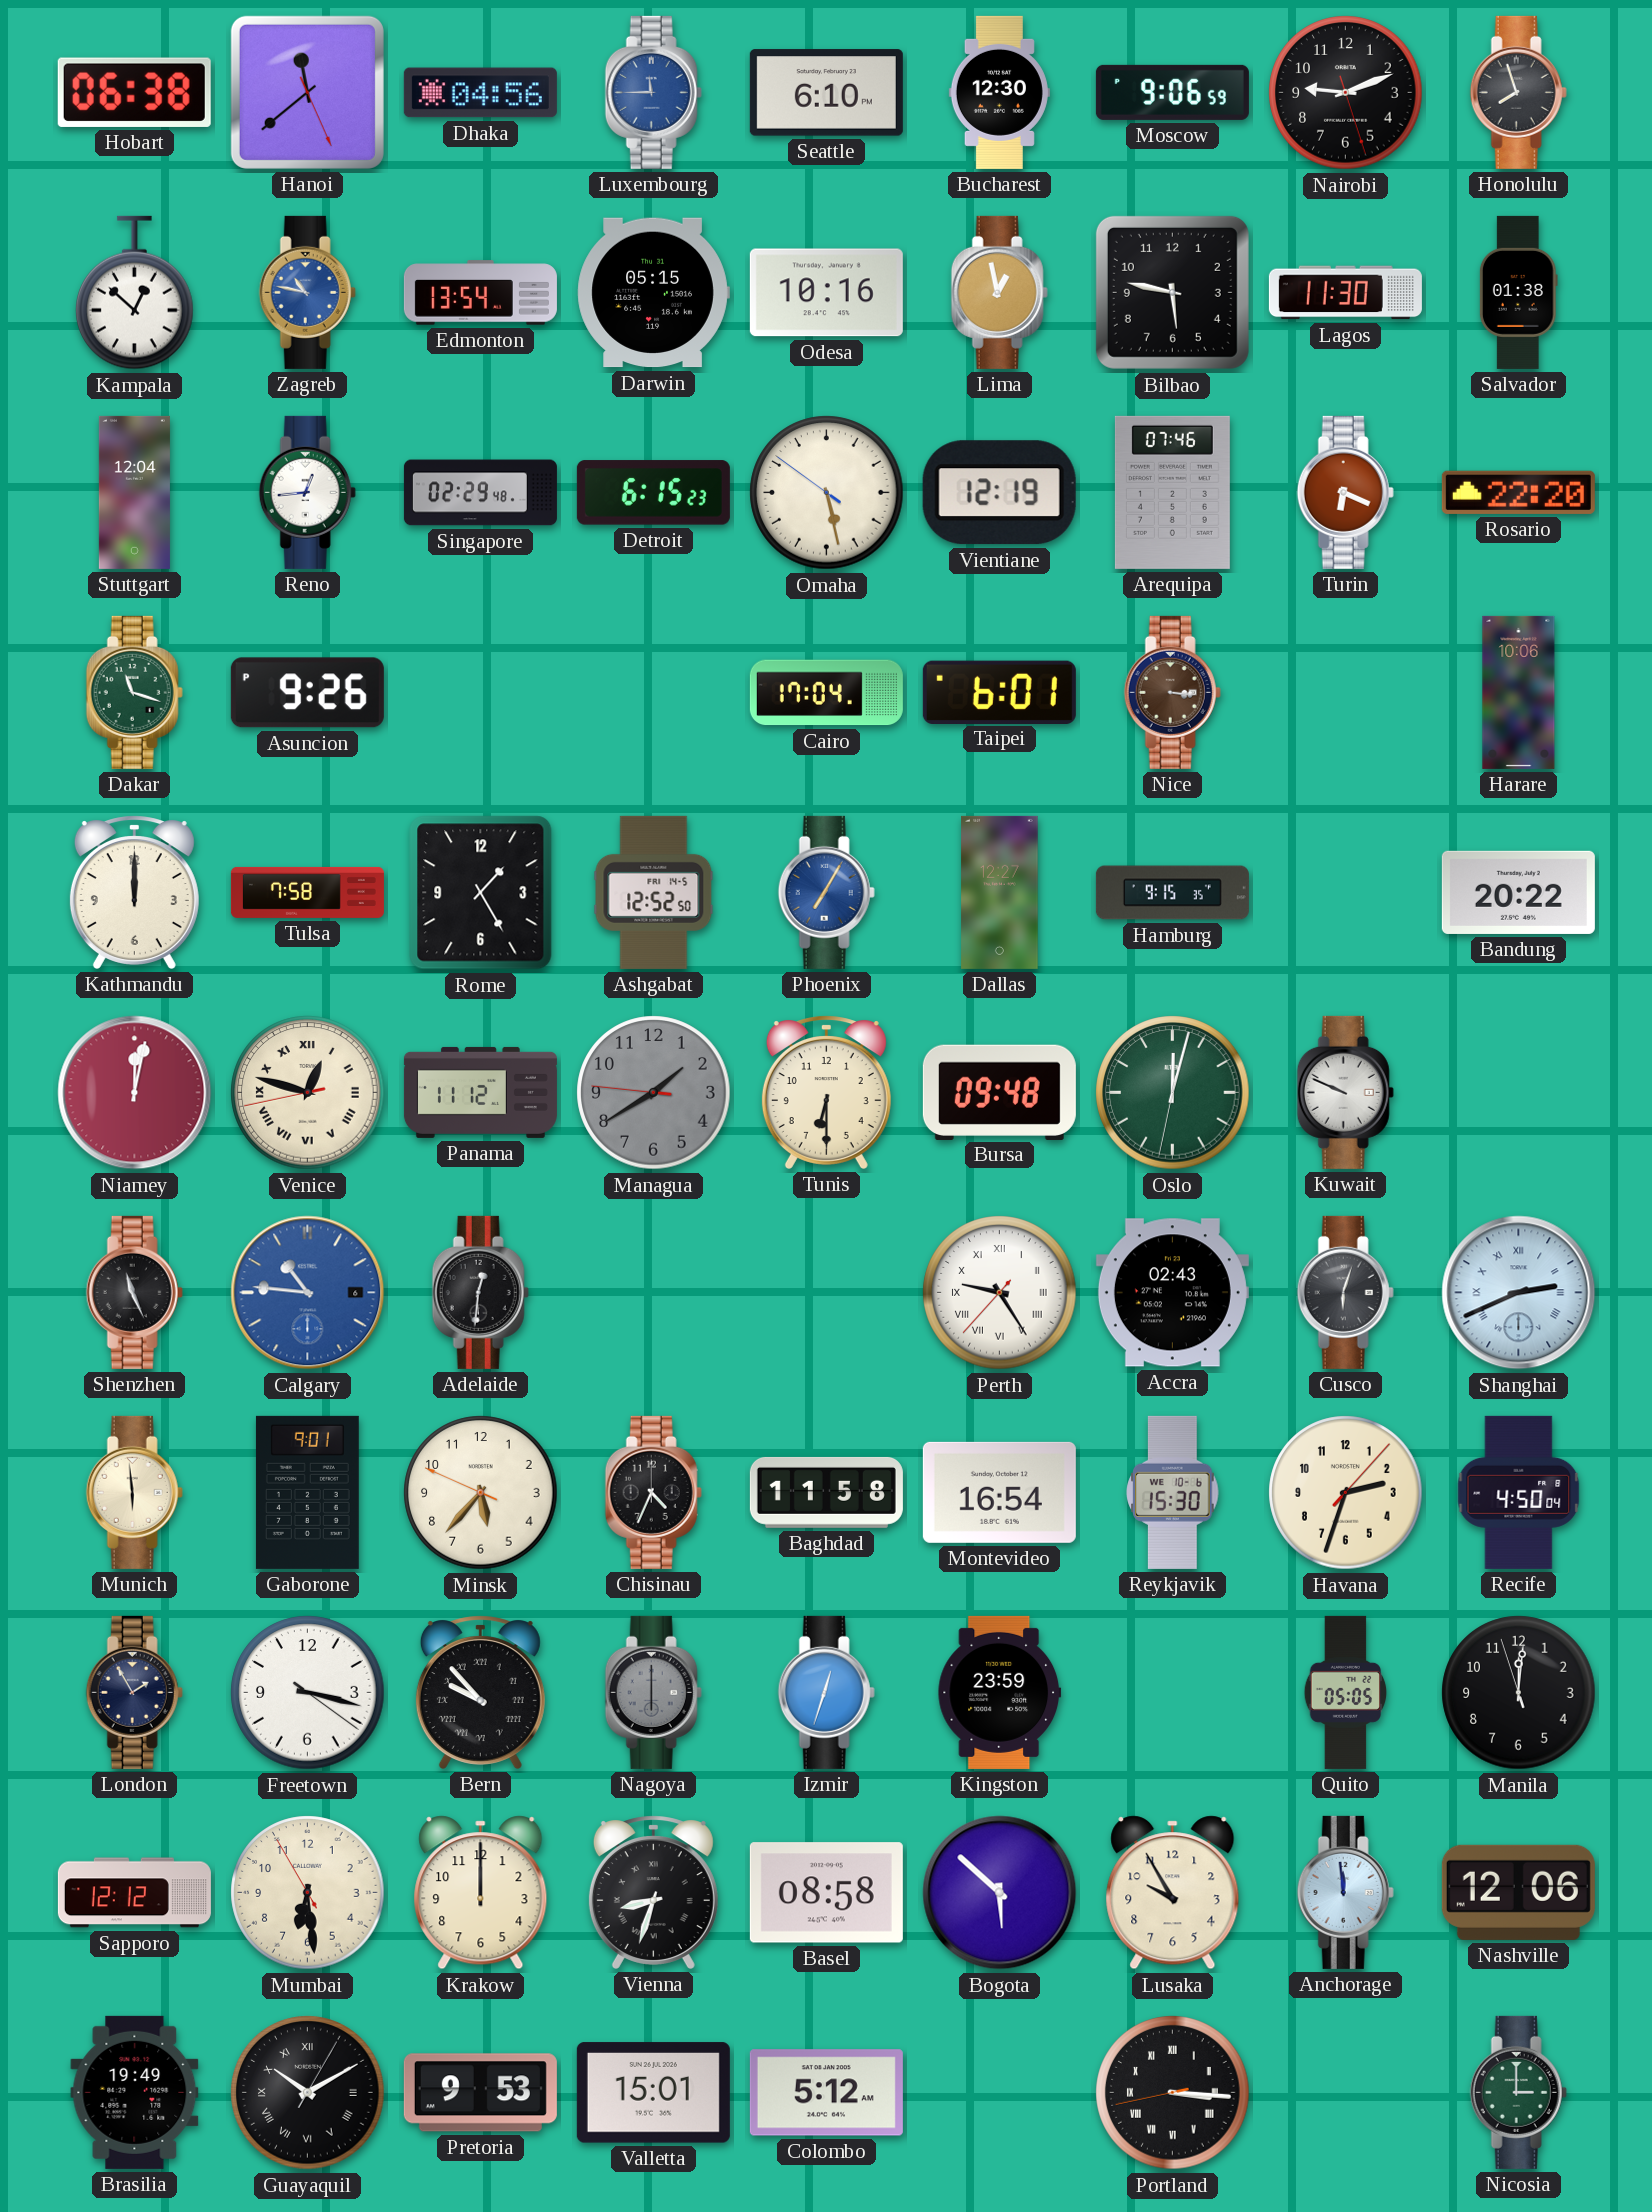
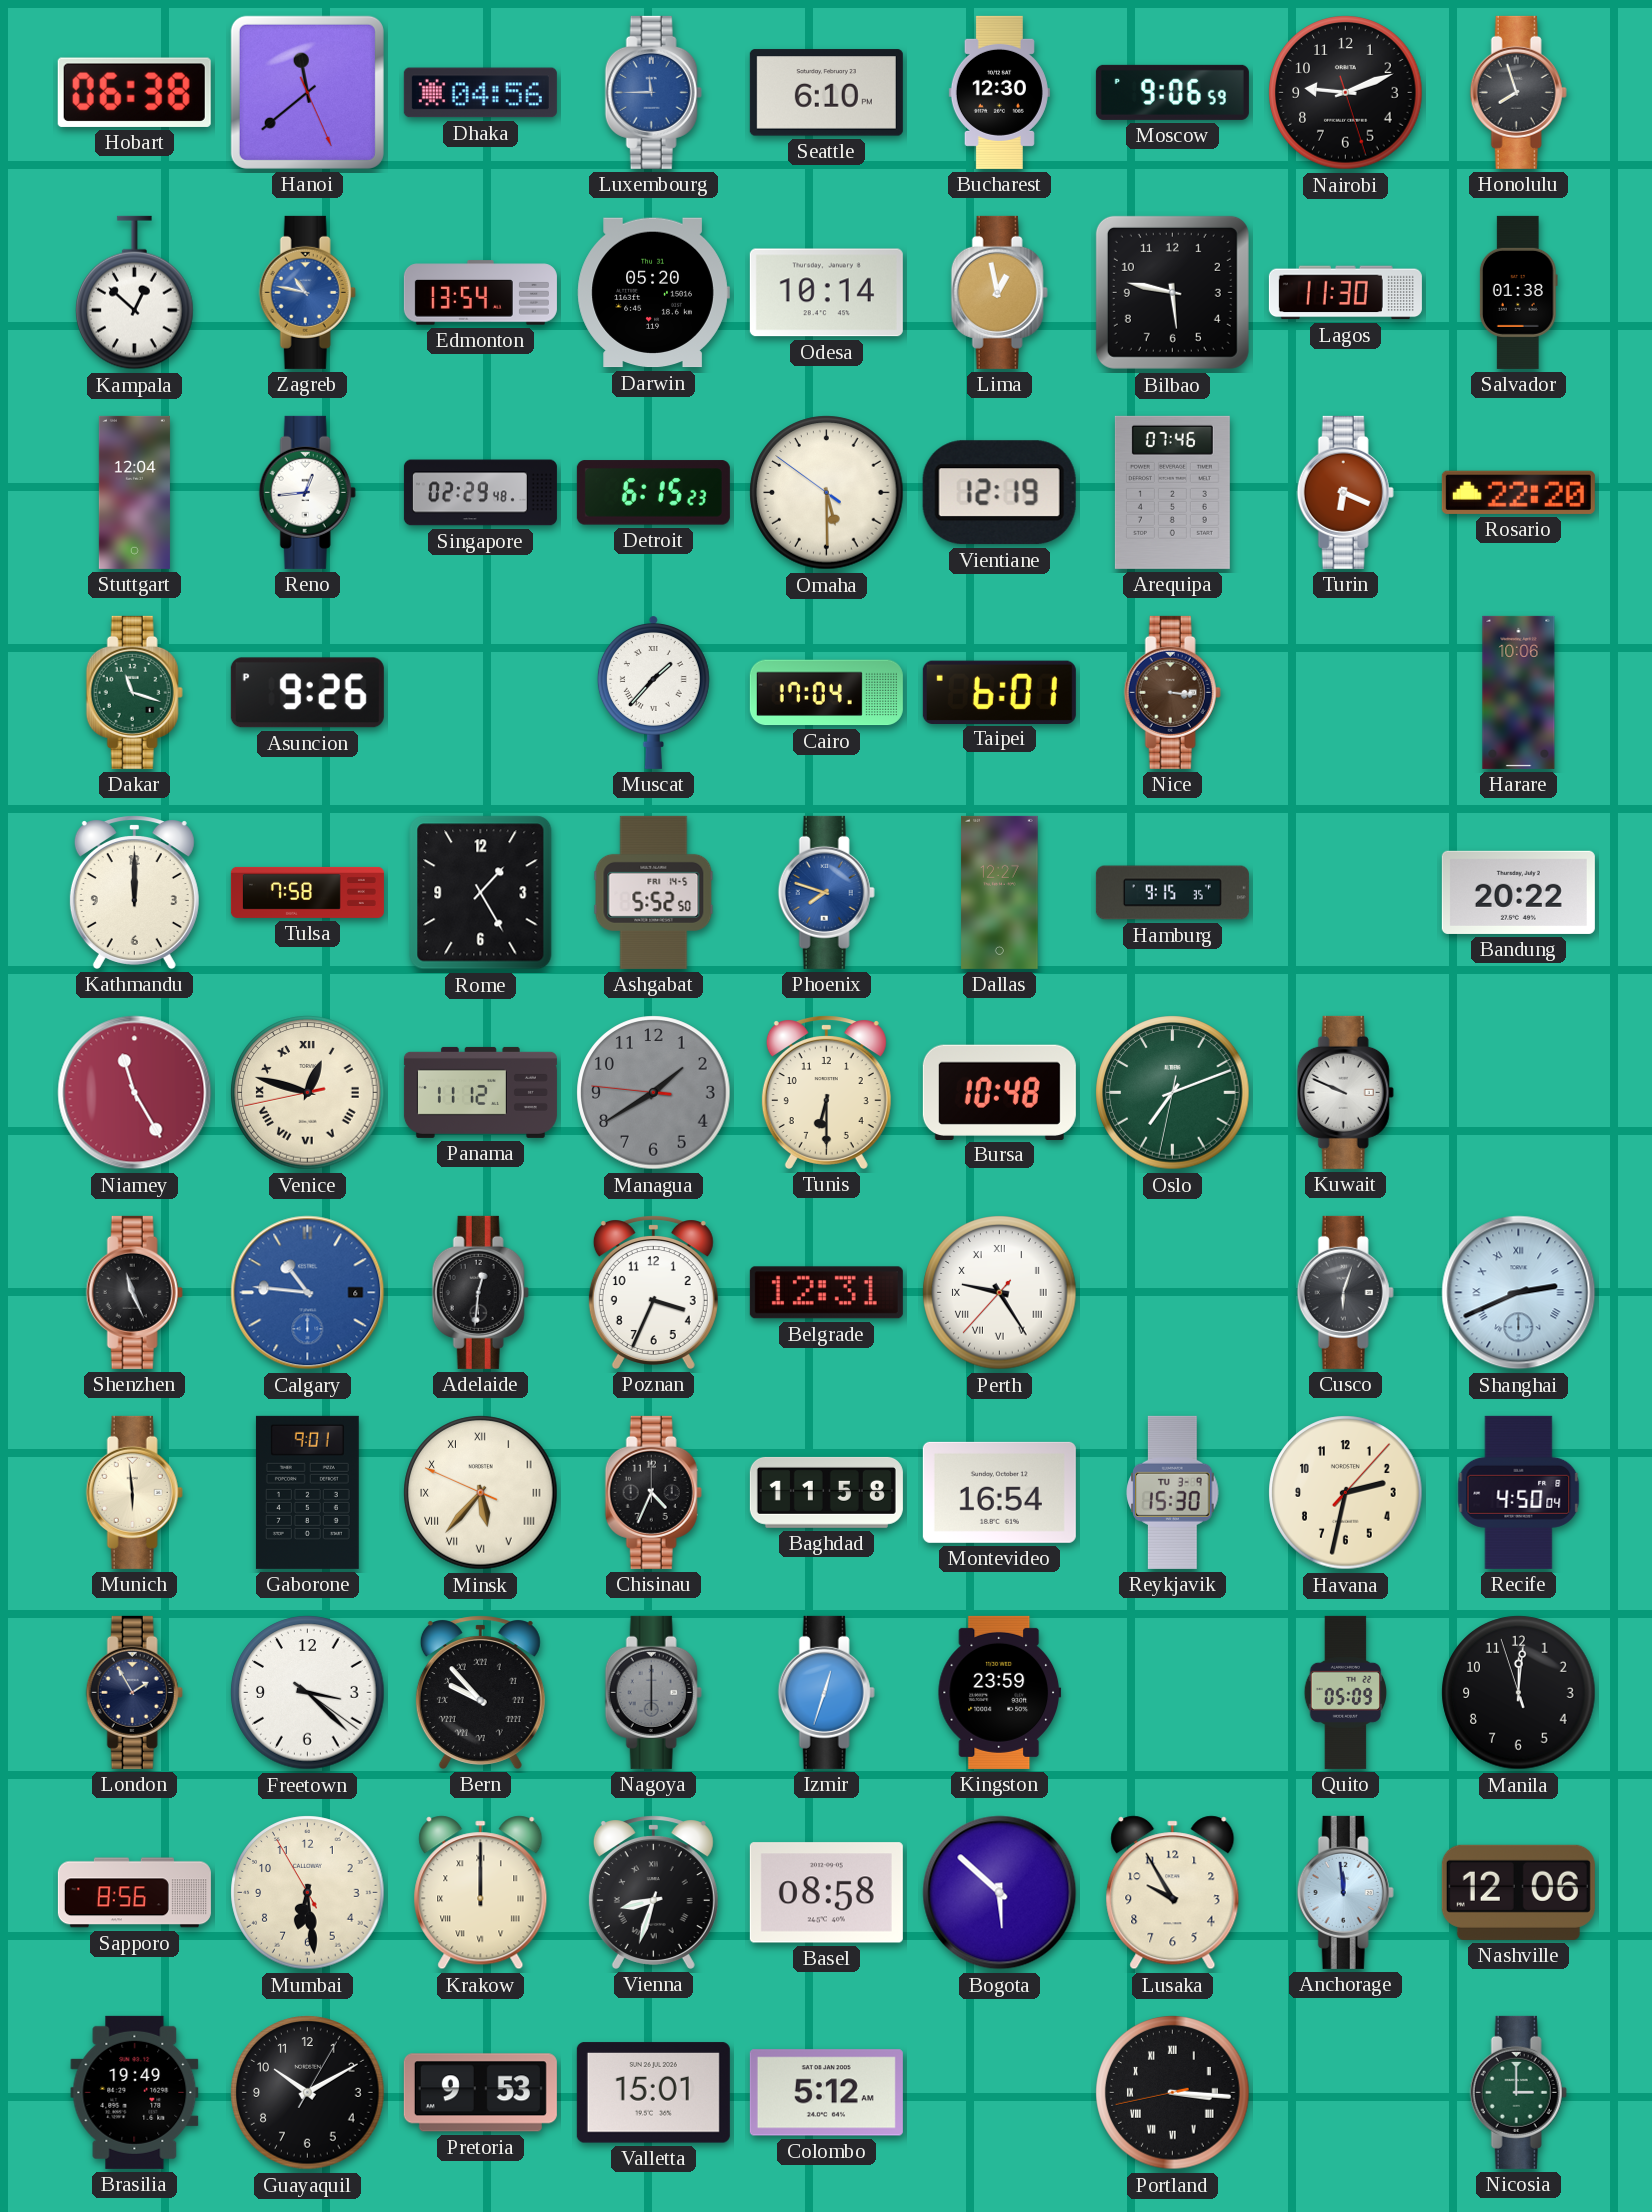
Darwin: 05:15 -> 05:20 (653, 293)
Odesa: 10:16 -> 10:14 (826, 293)
Omaha: 5:27 -> 5:29 (827, 493)
Muscat: none -> 1:37 (653, 692)
Ashgabat: 12:52 -> 5:52 (654, 892)
Phoenix: 7:05 -> 7:48 (826, 892)
Niamey: 12:02 -> 11:25 (135, 1093)
Bursa: 09:48 -> 10:48 (999, 1092)
Oslo: 12:02 -> 7:11 (1173, 1093)
Poznan: none -> 3:34 (653, 1292)
Belgrade: none -> 12:31 (826, 1293)
Accra: 02:43 -> none (1172, 1293)
Minsk numerals: Arabic -> Roman (481, 1493)
Reykjavik date: WE 10-6 -> TU 3-9 (1173, 1492)
Havana: 2:33 -> 2:32 (1346, 1493)
Freetown: 3:17 -> 3:22 (308, 1693)
Quito: 05:05 -> 05:09 (1346, 1692)
Sapporo: 12:12 -> 8:56 (134, 1893)
Krakow numerals: Arabic -> Roman (481, 1893)
Guayaquil numerals: Roman -> Arabic (308, 2093)
